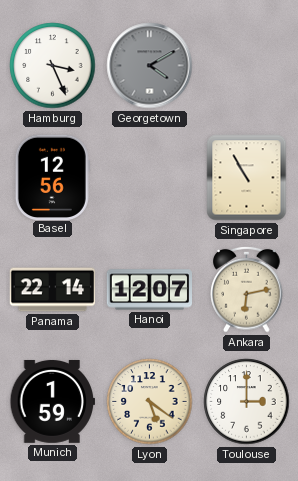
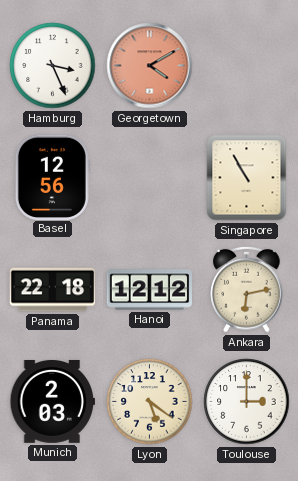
Georgetown dial: grey -> salmon (150, 66)
Panama: 22:14 -> 22:18 (53, 290)
Hanoi: 12:07 -> 12:12 (150, 290)
Munich: 1:59 -> 2:03 (52, 401)
